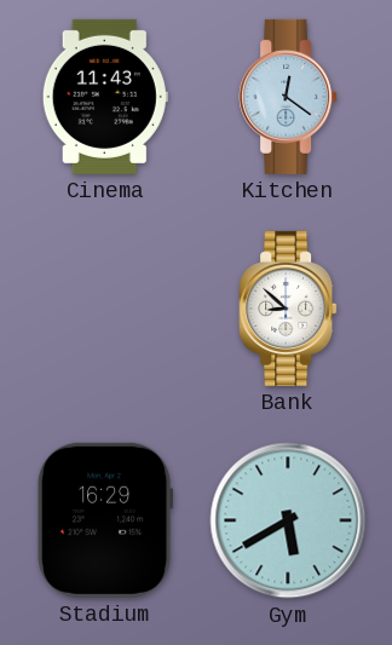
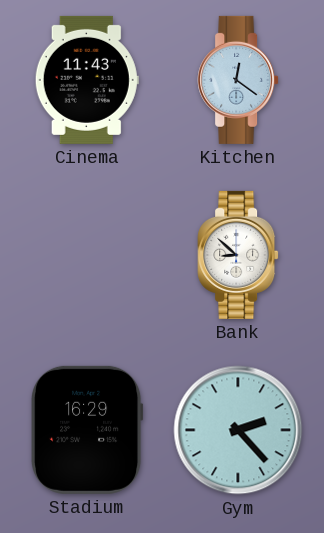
Gym: 5:40 -> 2:23 (238, 430)
